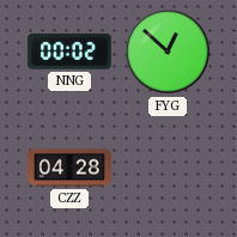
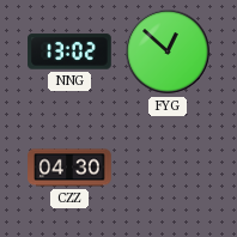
NNG: 00:02 -> 13:02 (69, 51)
CZZ: 04:28 -> 04:30 (69, 168)
